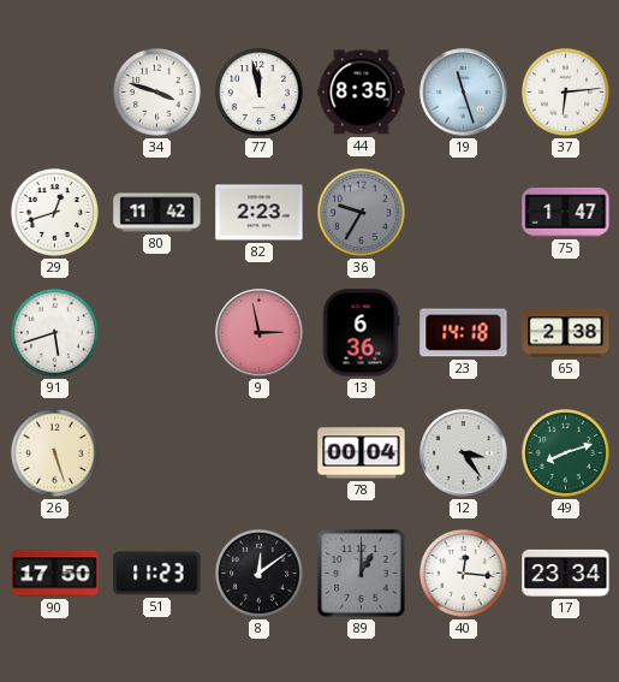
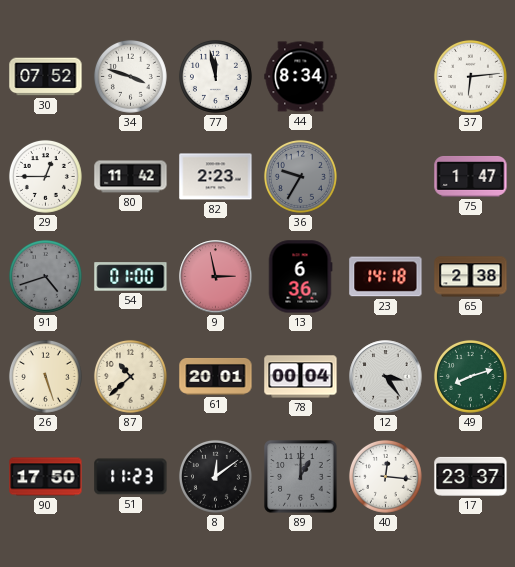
30: none -> 07:52 (46, 77)
44: 8:35 -> 8:34 (301, 77)
19: 11:27 -> none (464, 93)
29: 12:42 -> 12:45 (45, 176)
91: 5:42 -> 4:42 (45, 276)
91 dial: white -> grey (45, 276)
54: none -> 01:00 (131, 277)
87: none -> 10:38 (130, 376)
61: none -> 20:01 (216, 376)
17: 23:34 -> 23:37 (471, 476)
